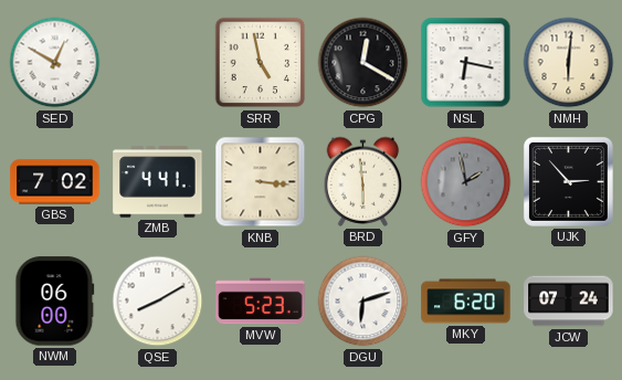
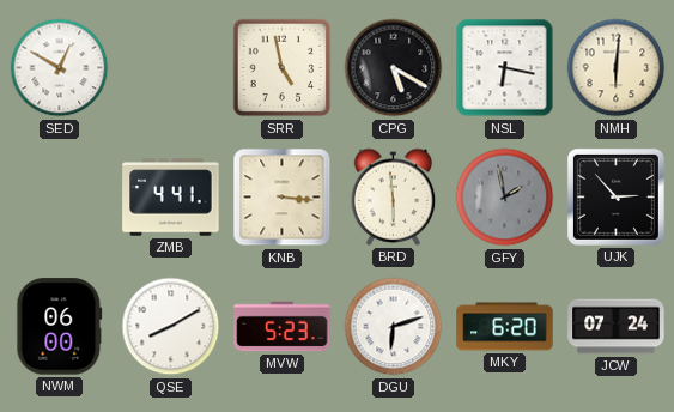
CPG: 12:20 -> 5:20 (394, 68)
GBS: 7:02 -> none (55, 182)
